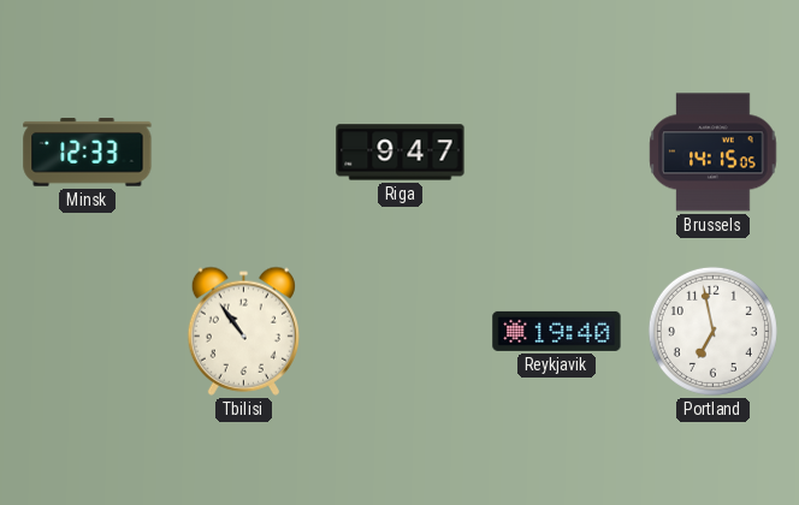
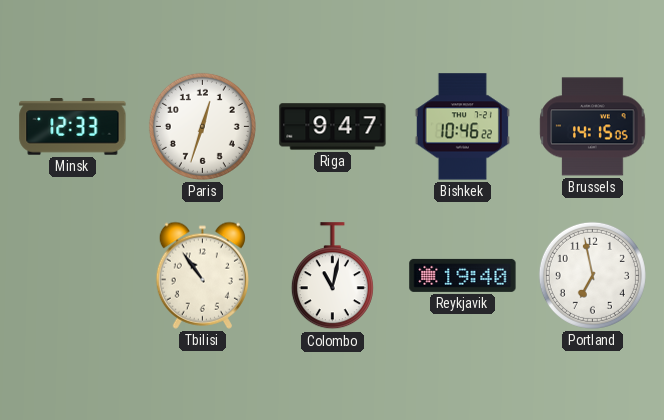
Paris: none -> 12:33 (202, 126)
Bishkek: none -> 10:46 (462, 127)
Colombo: none -> 11:02 (332, 276)
